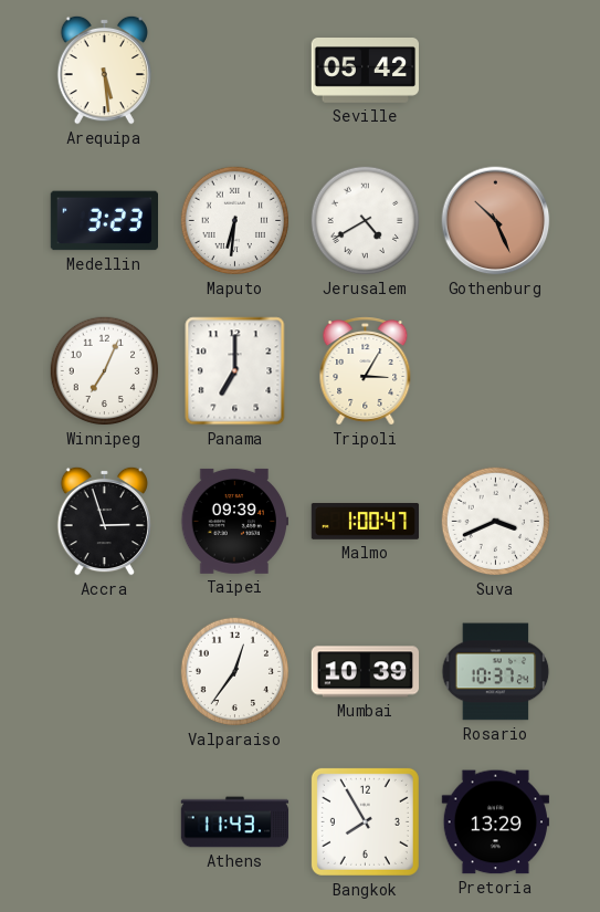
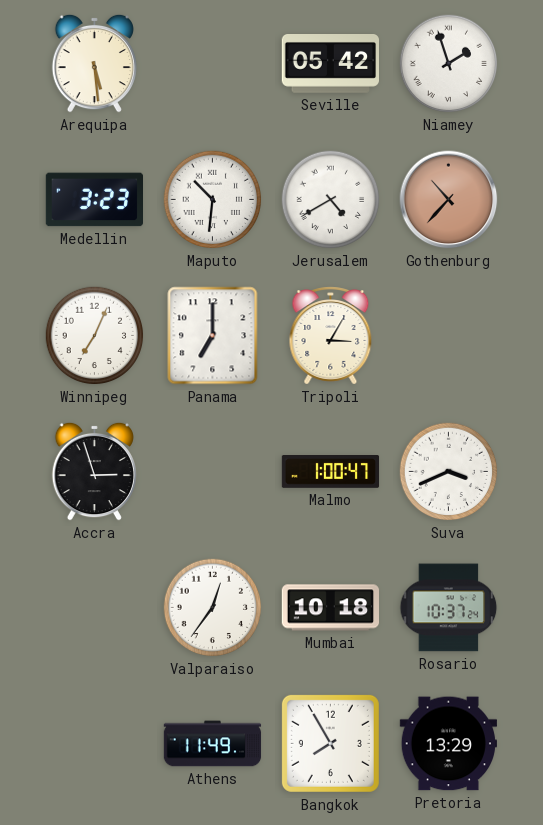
Niamey: none -> 1:57 (449, 64)
Maputo: 6:31 -> 10:31 (213, 200)
Gothenburg: 10:26 -> 10:37 (449, 200)
Taipei: 09:39 -> none (234, 521)
Mumbai: 10:39 -> 10:18 (331, 608)
Athens: 11:43 -> 11:49 (213, 744)
